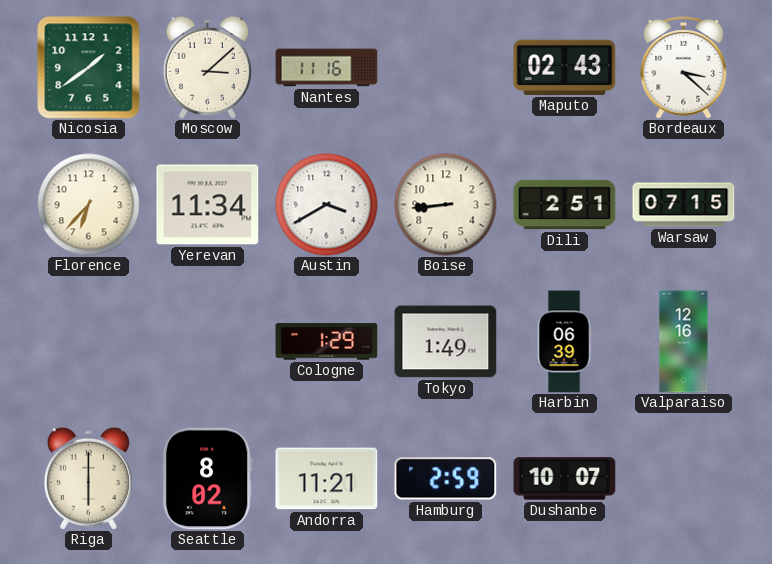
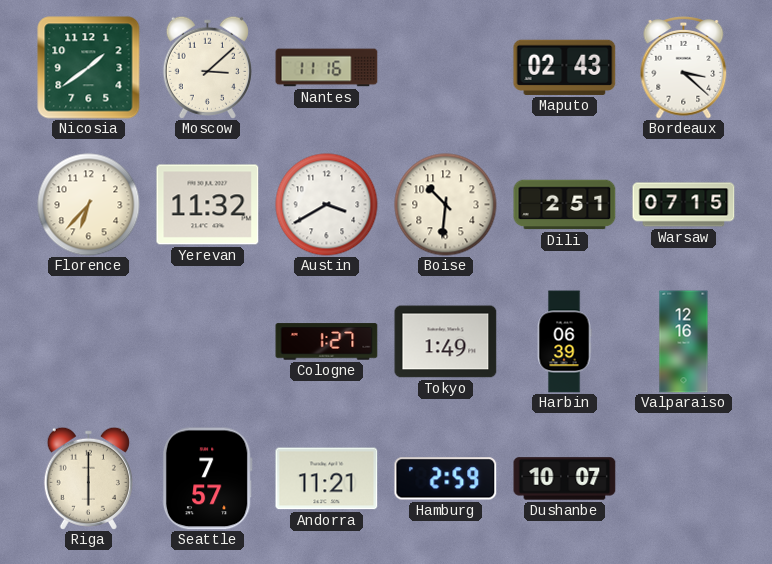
Yerevan: 11:34 -> 11:32 (208, 205)
Boise: 8:44 -> 10:31 (446, 205)
Cologne: 1:29 -> 1:27 (327, 342)
Seattle: 8:02 -> 7:57 (207, 479)
